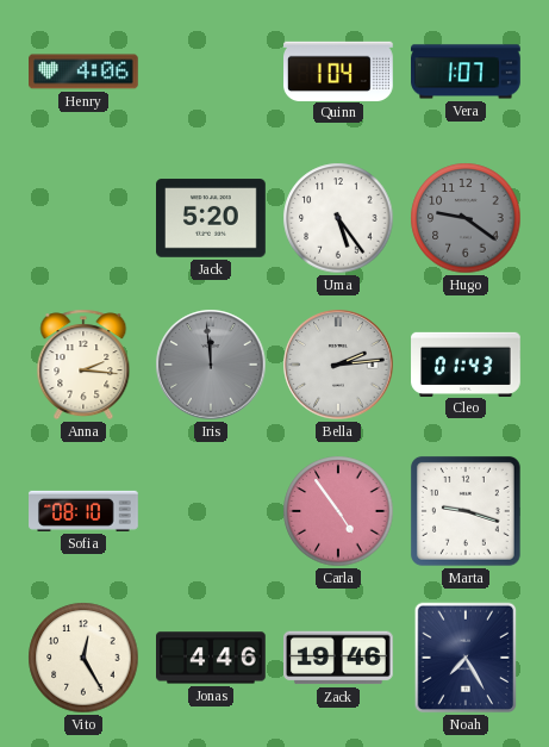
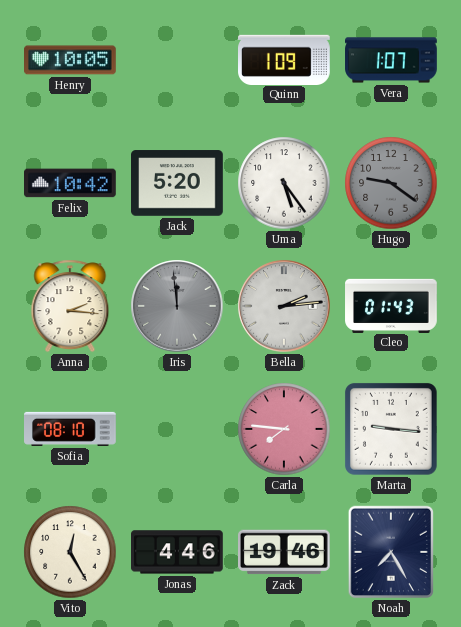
Henry: 4:06 -> 10:05 (71, 60)
Quinn: 1:04 -> 1:09 (285, 59)
Felix: none -> 10:42 (71, 183)
Carla: 4:54 -> 7:46 (284, 429)
Marta: 9:18 -> 9:16 (391, 429)
